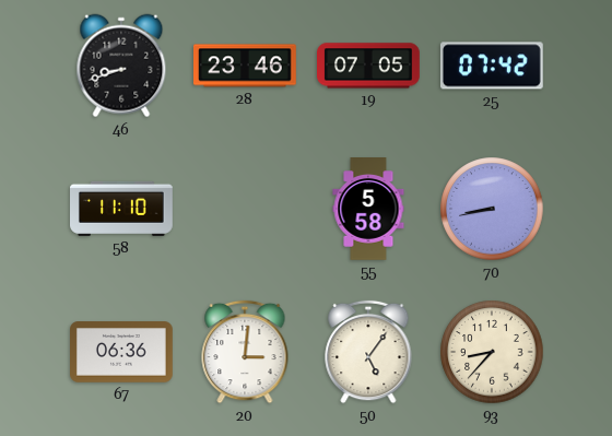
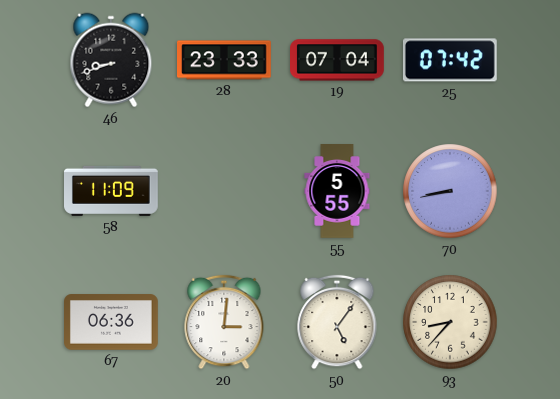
28: 23:46 -> 23:33 (225, 60)
19: 07:05 -> 07:04 (338, 60)
58: 11:10 -> 11:09 (112, 191)
55: 5:58 -> 5:55 (337, 192)
